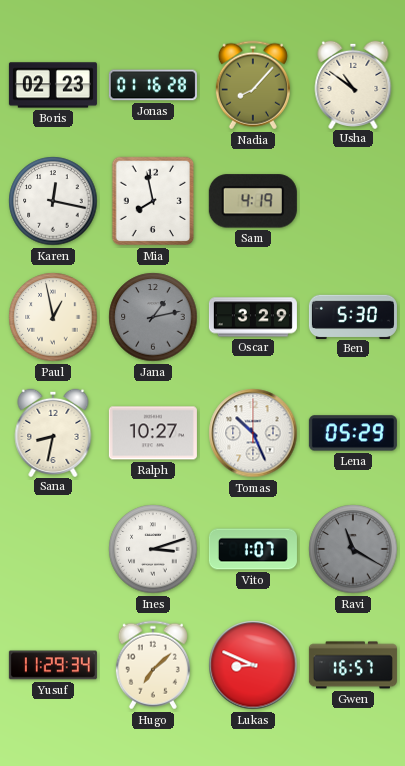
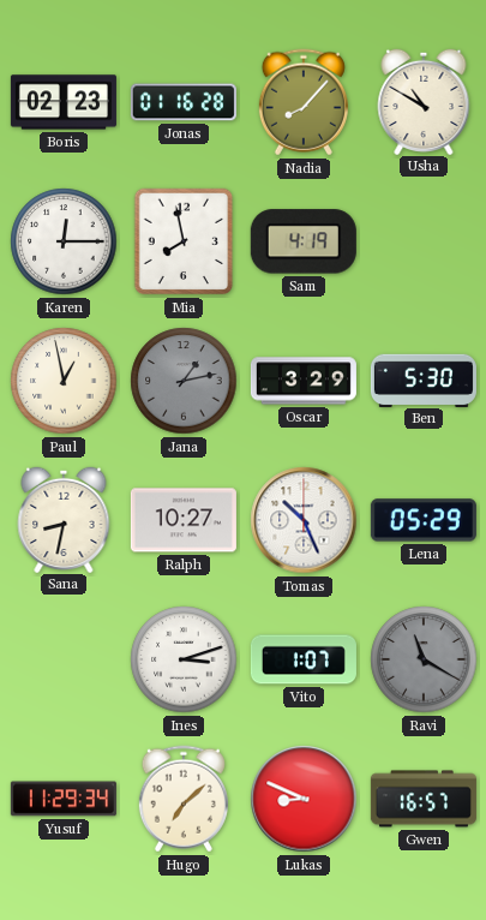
Usha: 10:51 -> 10:50 (424, 101)
Karen: 12:17 -> 12:15 (64, 241)
